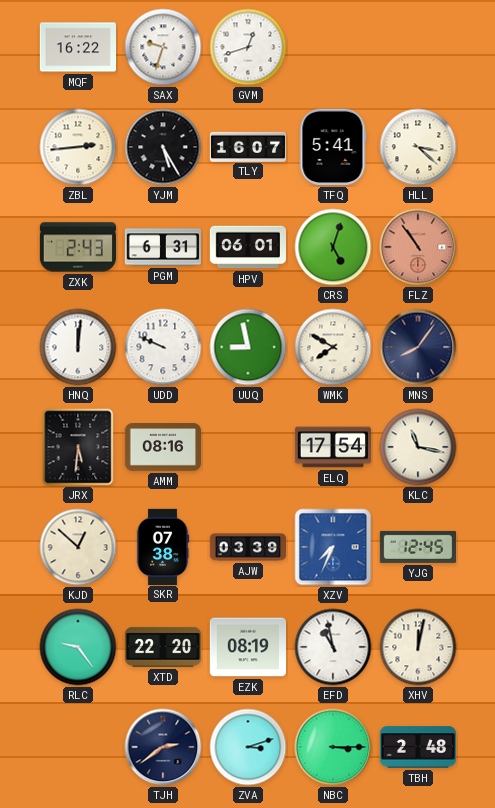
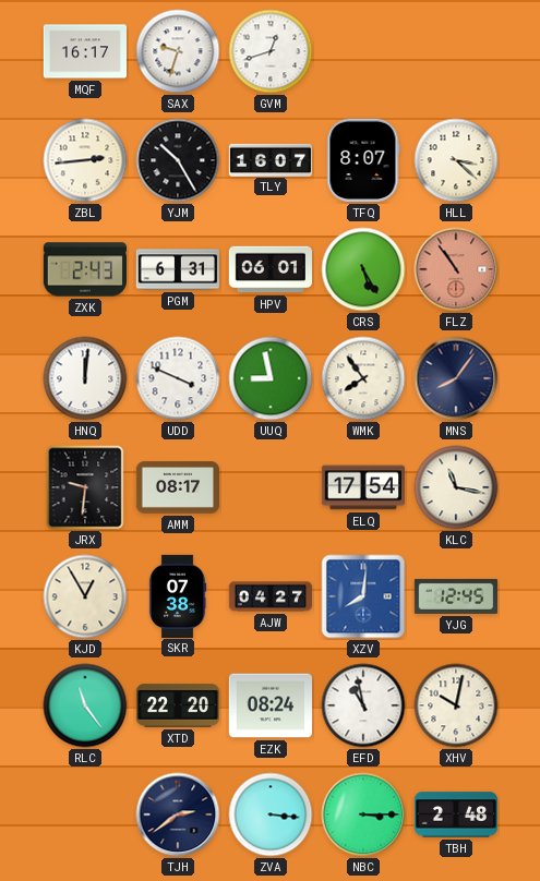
MQF: 16:22 -> 16:17 (84, 51)
YJM: 5:25 -> 10:25 (178, 160)
TFQ: 5:41 -> 8:07 (363, 160)
CRS: 5:03 -> 5:25 (363, 269)
UDD: 9:49 -> 3:49 (178, 378)
WMK: 7:50 -> 7:54 (363, 378)
JRX: 5:31 -> 9:31 (85, 487)
AMM: 08:16 -> 08:17 (177, 487)
KJD: 12:52 -> 12:55 (85, 596)
AJW: 03:39 -> 04:27 (269, 596)
XZV: 7:34 -> 8:01 (363, 596)
RLC: 9:24 -> 11:24 (85, 705)
EZK: 08:19 -> 08:24 (269, 705)
XHV: 12:02 -> 10:02 (456, 705)
ZVA: 3:12 -> 3:16 (271, 814)
